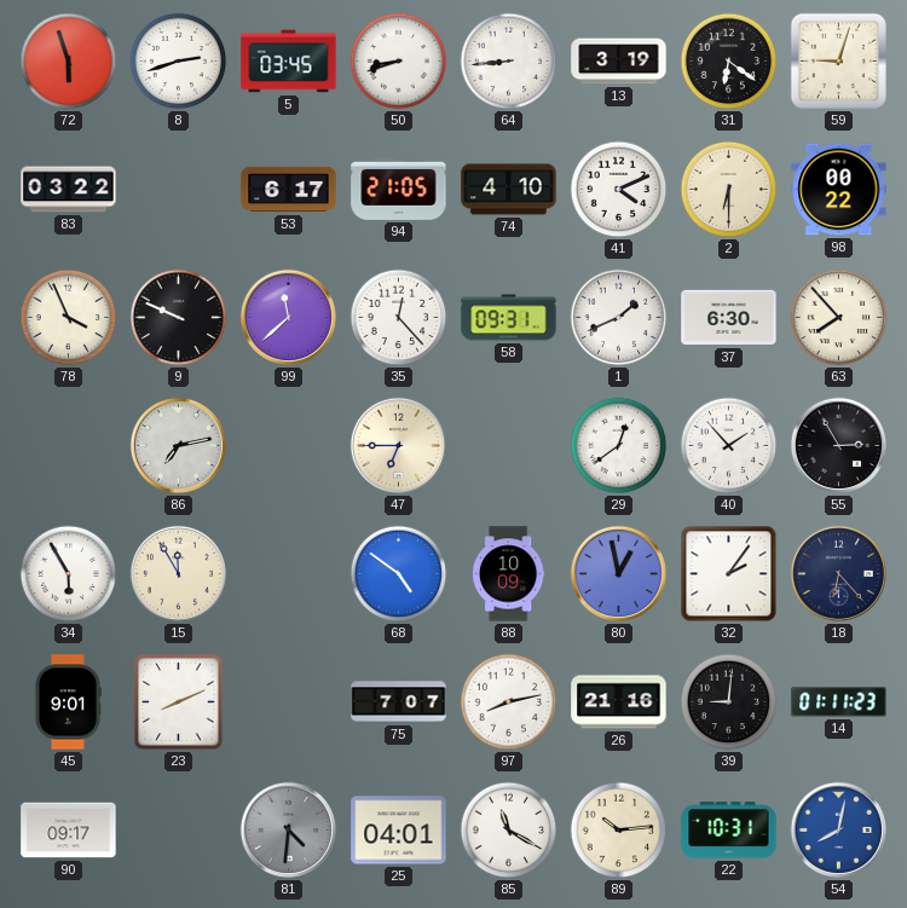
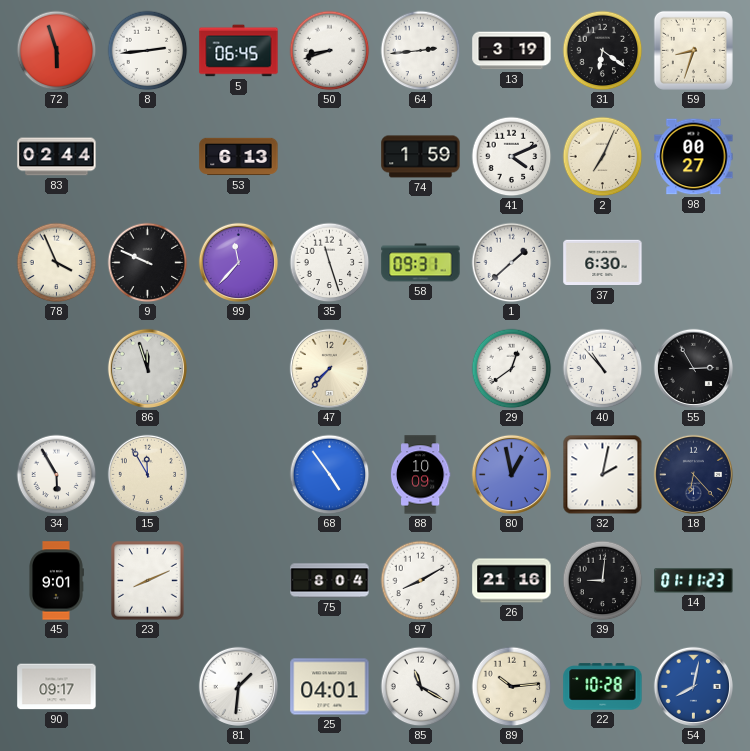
8: 2:42 -> 2:44 (148, 51)
5: 03:45 -> 06:45 (239, 51)
64: 8:44 -> 2:44 (421, 51)
59: 9:03 -> 8:33 (693, 50)
83: 03:22 -> 02:44 (57, 157)
53: 6:17 -> 6:13 (239, 157)
94: 21:05 -> none (399, 189)
74: 4:10 -> 1:59 (421, 157)
2: 6:30 -> 7:04 (603, 157)
98: 00:22 -> 00:27 (694, 157)
99: 11:38 -> 11:37 (238, 262)
35: 12:23 -> 11:27 (330, 263)
1: 1:41 -> 1:38 (512, 263)
63: 7:53 -> none (839, 318)
86: 7:13 -> 11:57 (147, 368)
47: 6:45 -> 7:37 (329, 368)
40: 1:53 -> 10:53 (603, 369)
68: 4:51 -> 4:54 (330, 475)
32: 2:06 -> 2:02 (603, 475)
75: 7:07 -> 8:04 (330, 581)
97: 8:13 -> 8:10 (421, 581)
81: 4:31 -> 1:31 (238, 686)
81 dial: grey -> white (238, 686)
22: 10:31 -> 10:28 (603, 687)
